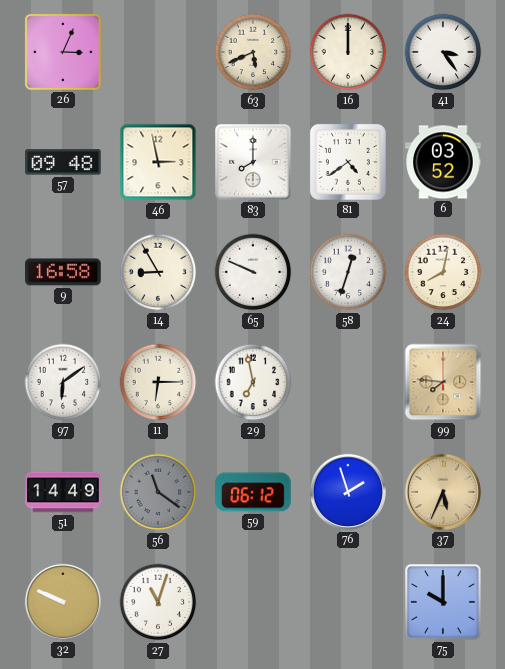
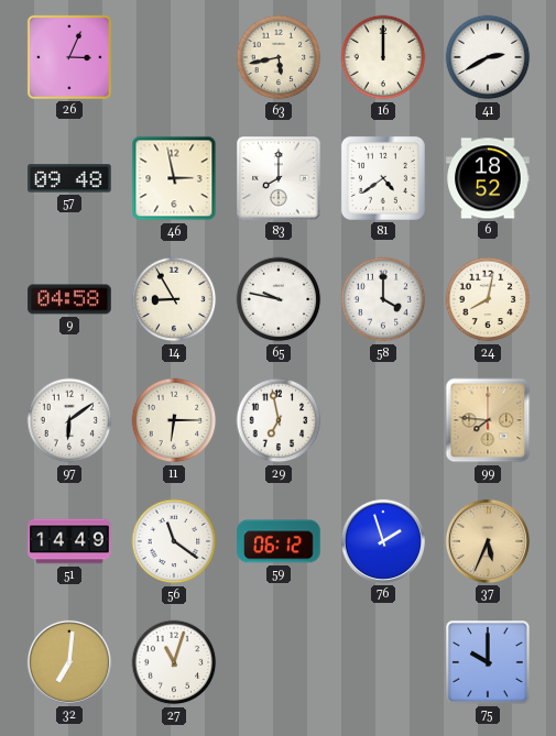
63: 5:41 -> 5:43 (279, 57)
41: 3:24 -> 2:40 (488, 57)
6: 03:52 -> 18:52 (488, 178)
9: 16:58 -> 04:58 (69, 299)
65: 9:49 -> 9:47 (279, 299)
58: 12:33 -> 4:00 (383, 299)
56 dial: grey -> white (174, 541)
32: 9:49 -> 7:01 (69, 662)
